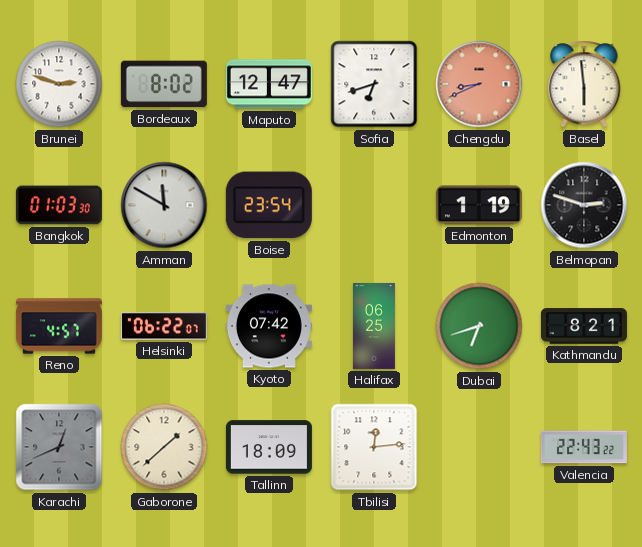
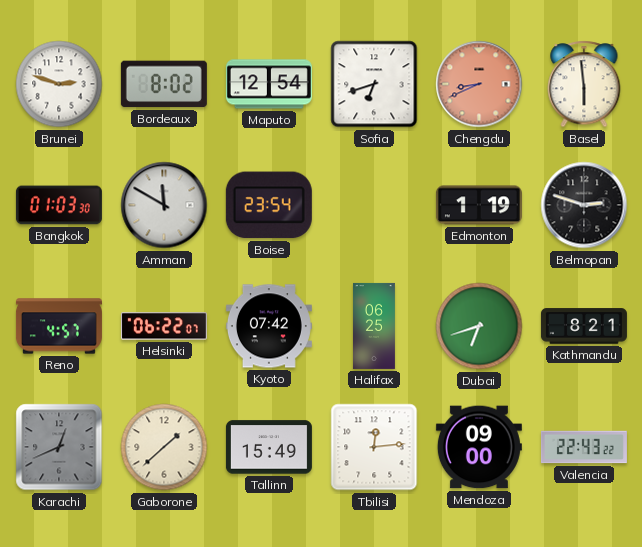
Maputo: 12:47 -> 12:54 (269, 84)
Tallinn: 18:09 -> 15:49 (269, 447)
Mendoza: none -> 09:00 (479, 447)
